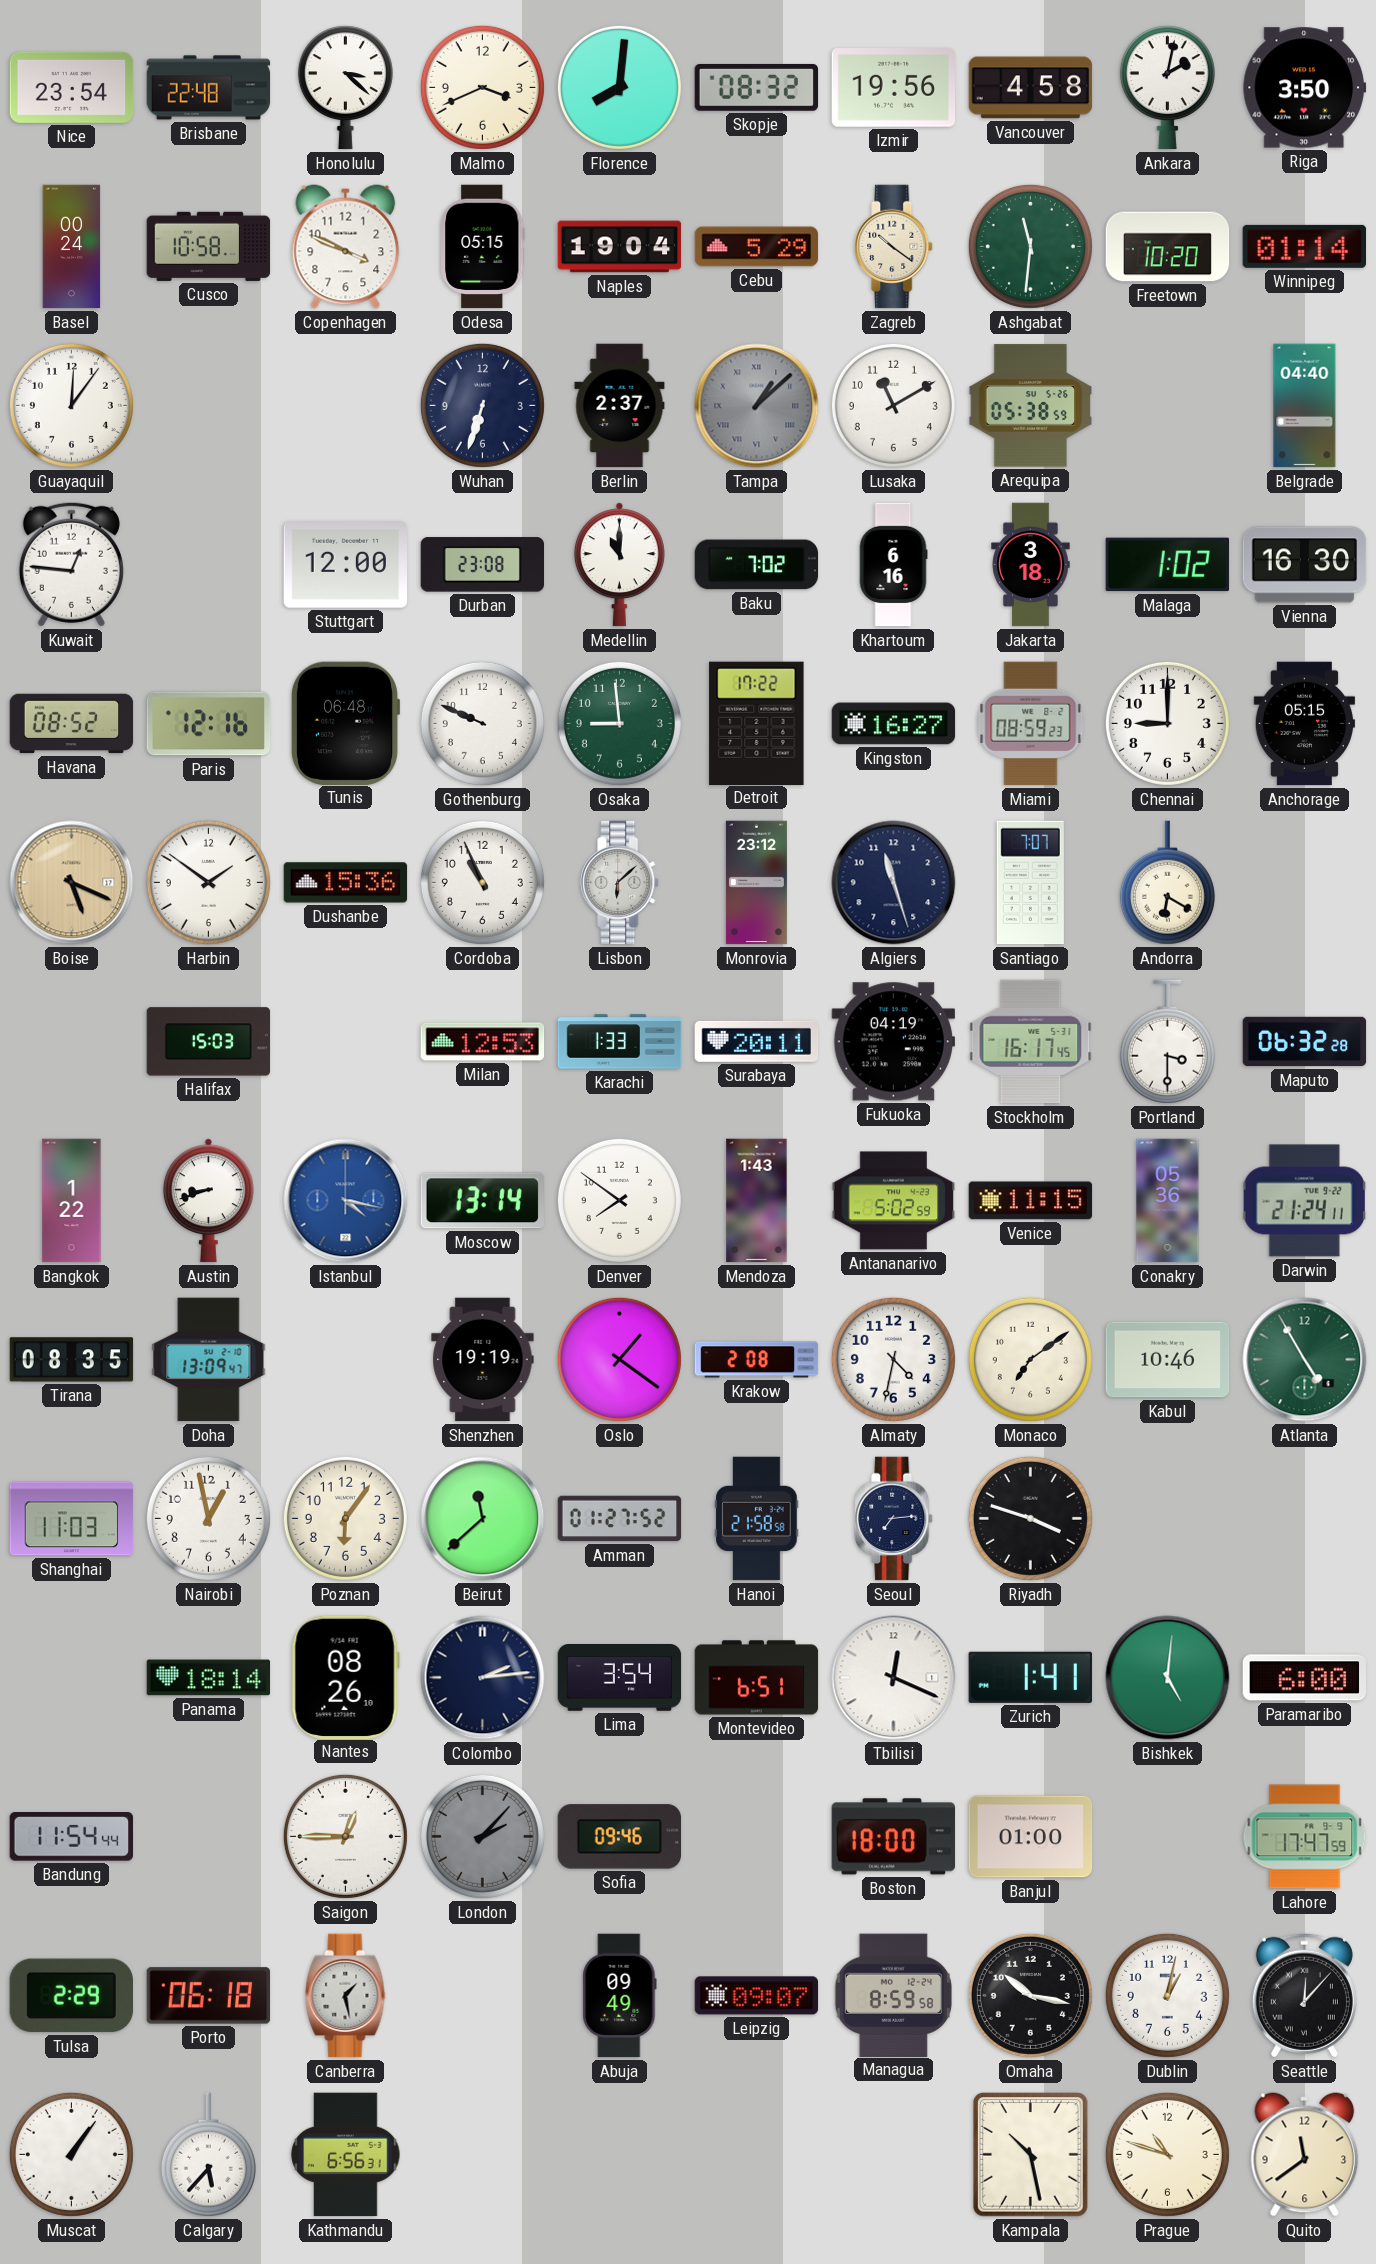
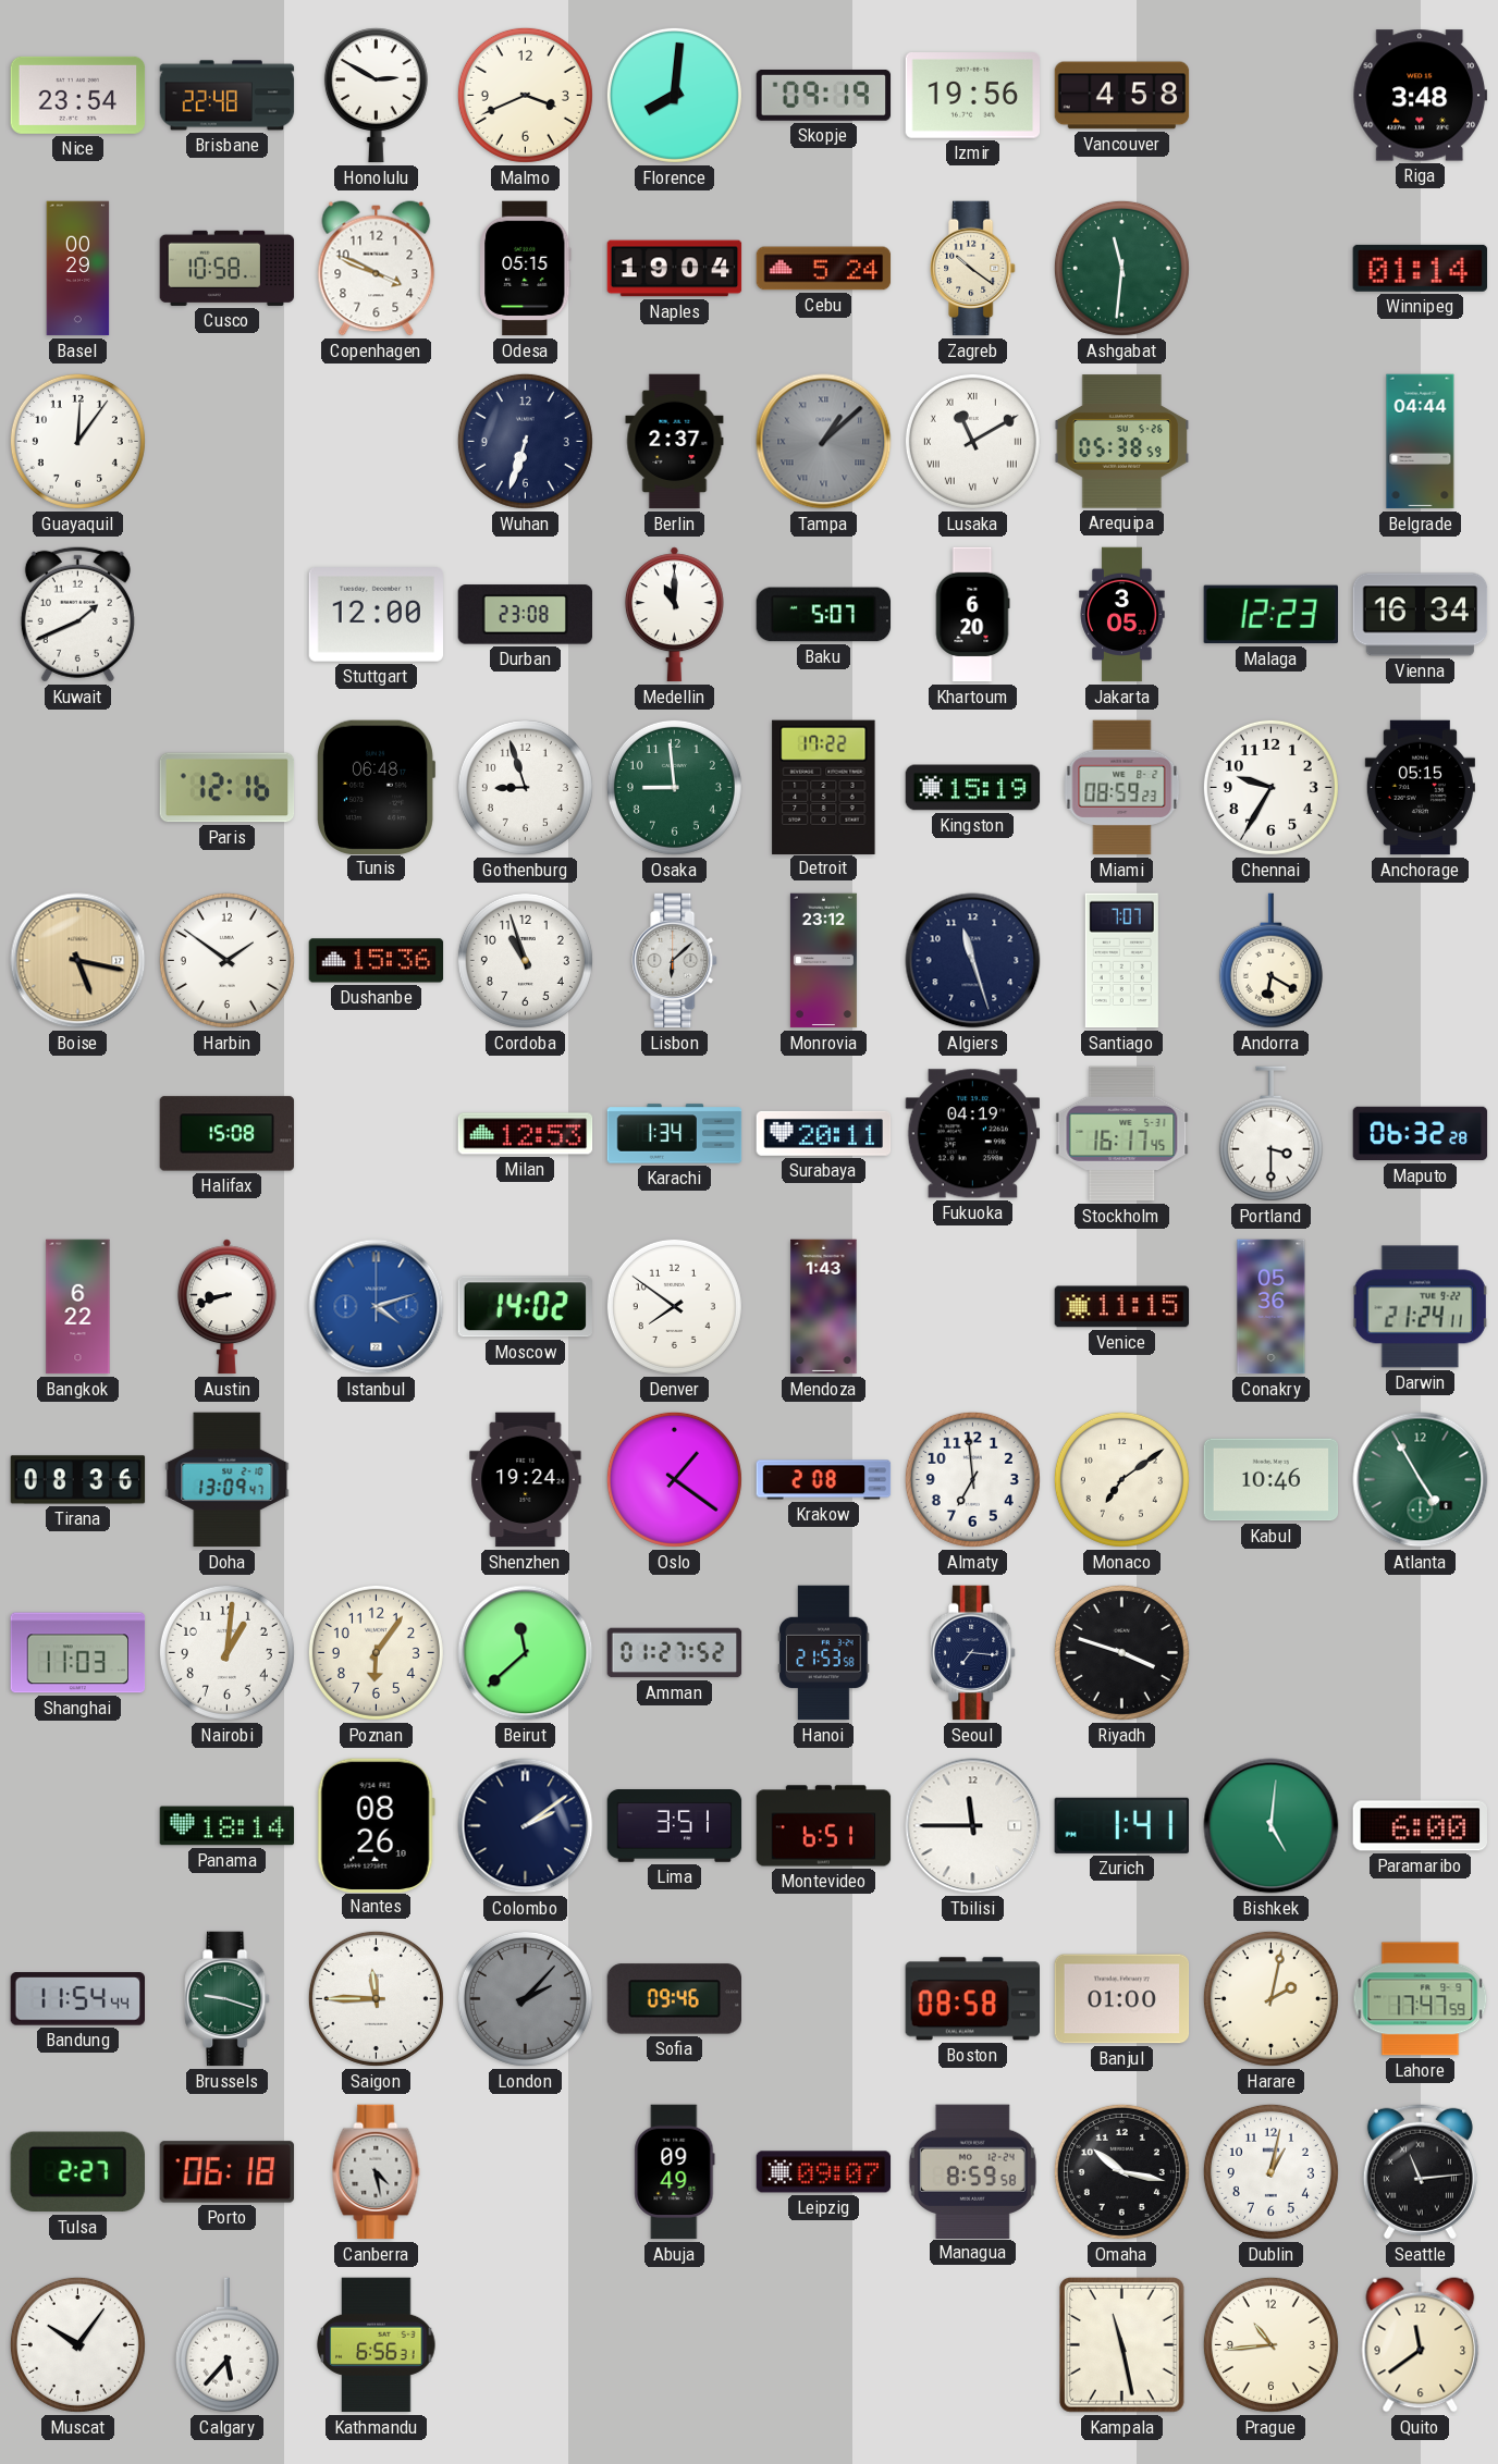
Honolulu: 3:22 -> 2:50 (376, 96)
Skopje: 08:32 -> 09:19 (824, 95)
Ankara: 2:02 -> none (1167, 88)
Riga: 3:50 -> 3:48 (1421, 96)
Basel: 00:24 -> 00:29 (78, 269)
Cebu: 5:29 -> 5:24 (824, 269)
Freetown: 10:20 -> none (1168, 247)
Lusaka numerals: Arabic -> Roman (972, 441)
Belgrade: 04:40 -> 04:44 (1421, 442)
Kuwait: 12:46 -> 1:41 (77, 614)
Baku: 7:02 -> 5:07 (824, 615)
Khartoum: 6:16 -> 6:20 (972, 615)
Jakarta: 3:18 -> 3:05 (1122, 615)
Malaga: 1:02 -> 12:23 (1270, 615)
Vienna: 16:30 -> 16:34 (1421, 615)
Havana: 08:52 -> none (72, 724)
Gothenburg: 9:49 -> 8:57 (525, 787)
Kingston: 16:27 -> 15:19 (973, 788)
Chennai: 9:00 -> 9:35 (1270, 787)
Boise: 5:19 -> 5:17 (78, 961)
Cordoba: 10:56 -> 10:57 (525, 960)
Halifax: 15:03 -> 15:08 (228, 1134)
Karachi: 1:33 -> 1:34 (675, 1134)
Bangkok: 1:22 -> 6:22 (78, 1307)
Istanbul: 4:17 -> 4:12 (377, 1307)
Moscow: 13:14 -> 14:02 (525, 1307)
Antananarivo: 5:02 -> none (894, 1201)
Tirana: 08:35 -> 08:36 (78, 1480)
Shenzhen: 19:19 -> 19:24 (526, 1480)
Almaty: 4:32 -> 6:59 (972, 1479)
Nairobi: 12:58 -> 1:01 (226, 1652)
Hanoi: 21:58 -> 21:53 (824, 1653)
Seoul: 7:14 -> 7:16 (973, 1653)
Colombo: 2:14 -> 2:09 (526, 1826)
Lima: 3:54 -> 3:51 (675, 1826)
Tbilisi: 12:19 -> 11:45 (973, 1826)
Brussels: none -> 9:18 (228, 1999)
Saigon: 12:45 -> 11:45 (376, 1998)
Boston: 18:00 -> 08:58 (972, 1999)
Harare: none -> 2:02 (1270, 1998)
Tulsa: 2:29 -> 2:27 (77, 2172)
Canberra: 1:28 -> 4:28 (377, 2172)
Seattle: 12:07 -> 11:14 (1420, 2171)
Muscat: 1:06 -> 10:06 (77, 2344)
Kampala: 10:28 -> 11:28 (1122, 2345)
Prague: 10:48 -> 10:44 (1270, 2344)
